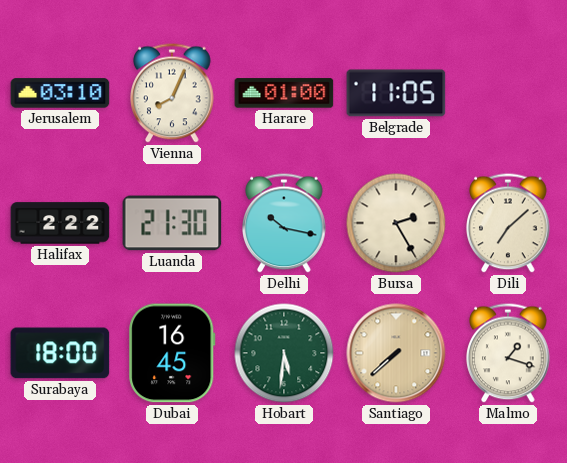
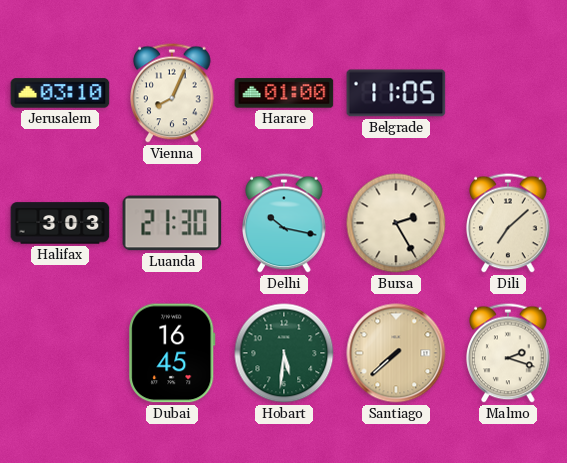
Halifax: 2:22 -> 3:03 (60, 223)
Surabaya: 18:00 -> none (60, 353)
Malmo: 1:18 -> 2:18 (508, 353)
